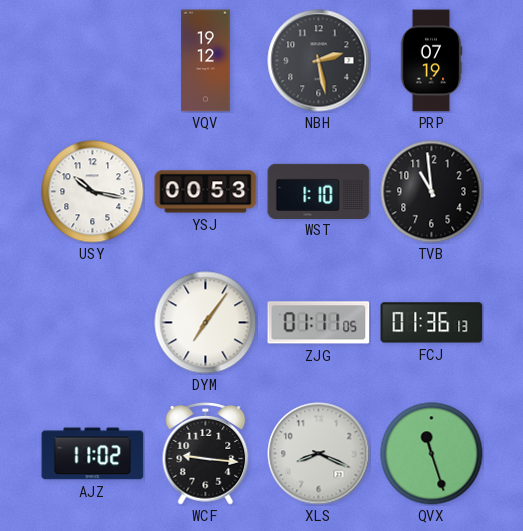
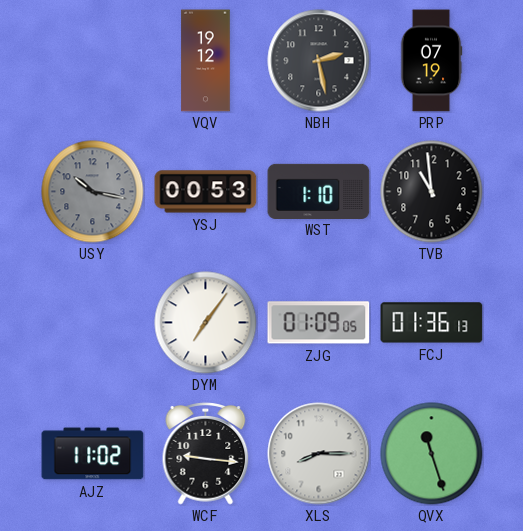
USY dial: white -> grey (93, 192)
ZJG: 01:11 -> 01:09 (319, 323)
XLS: 8:19 -> 8:15 (319, 454)
